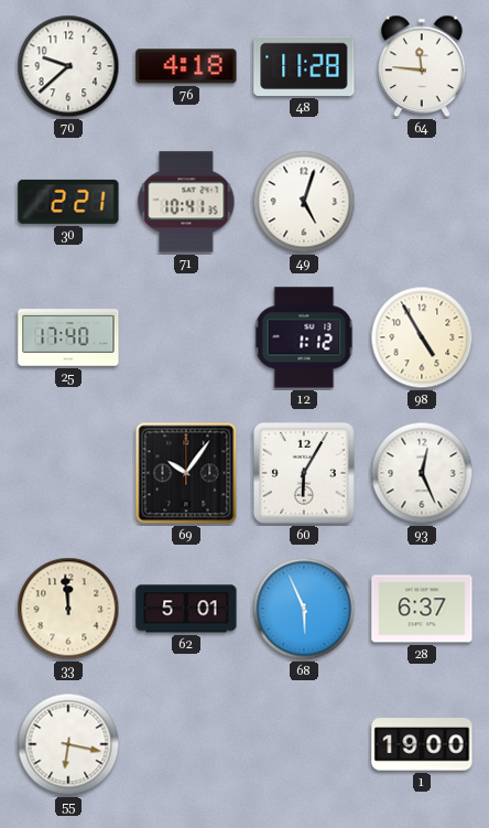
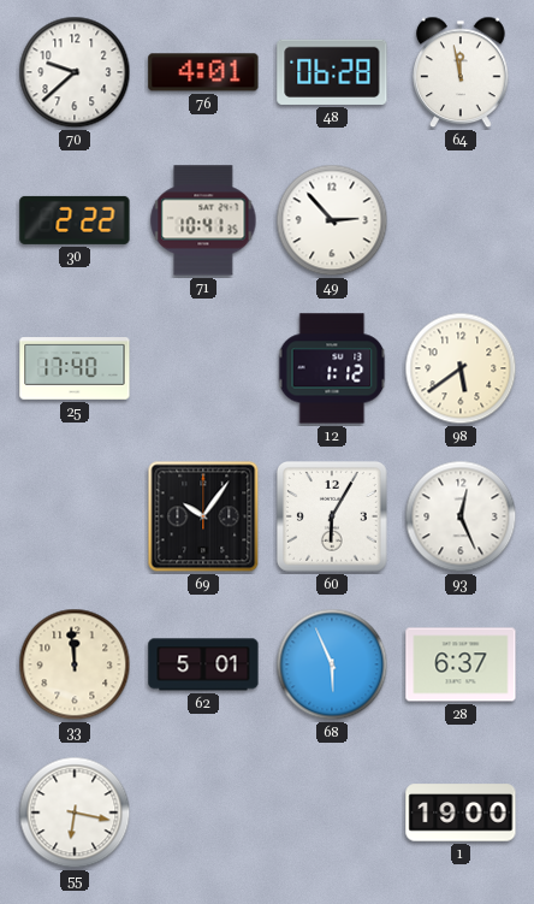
76: 4:18 -> 4:01 (203, 72)
48: 11:28 -> 06:28 (332, 72)
64: 11:46 -> 11:58 (461, 72)
30: 2:21 -> 2:22 (75, 220)
49: 5:03 -> 2:53 (332, 220)
98: 4:55 -> 5:39 (461, 368)
